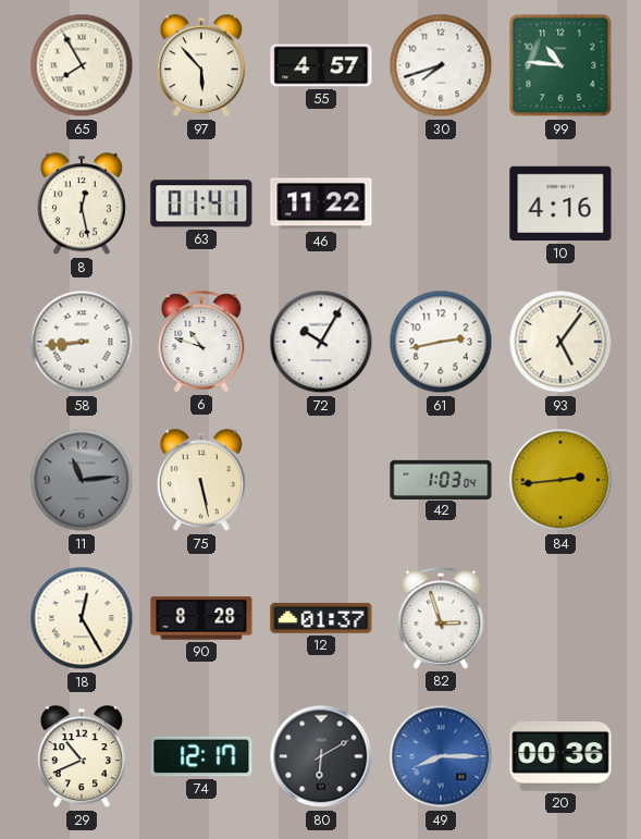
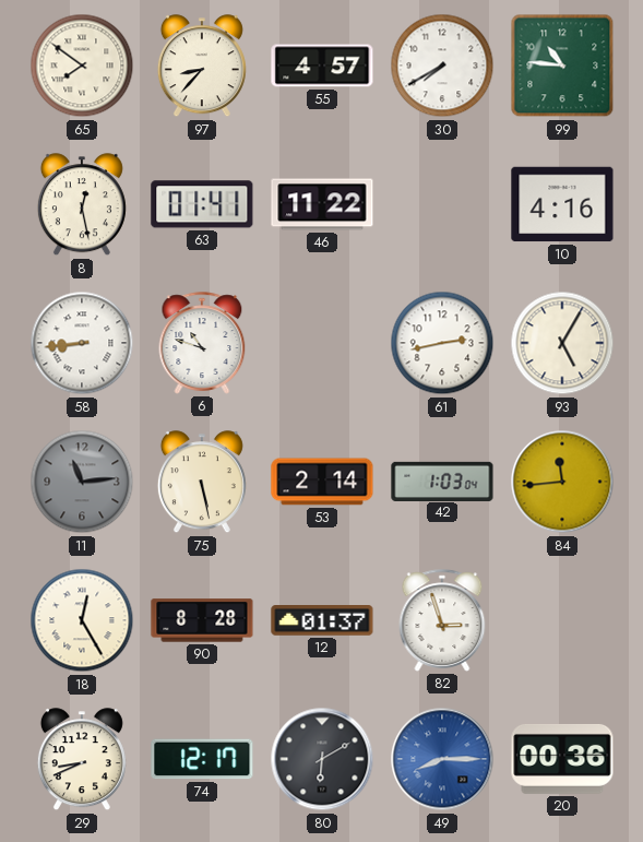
65: 7:55 -> 7:51 (82, 66)
97: 5:53 -> 8:37 (202, 67)
30: 7:42 -> 7:40 (442, 66)
72: 10:05 -> none (321, 342)
93: 5:06 -> 5:05 (562, 343)
53: none -> 2:14 (322, 482)
84: 2:44 -> 11:44 (562, 482)
29: 10:41 -> 8:41 (82, 760)
